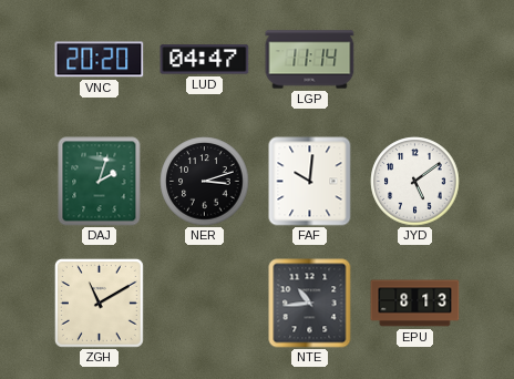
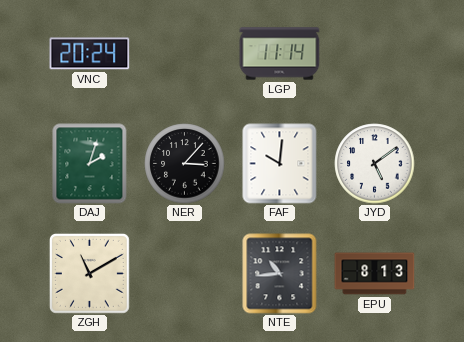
VNC: 20:20 -> 20:24 (90, 54)
LUD: 04:47 -> none (205, 60)
NER: 3:12 -> 3:07 (185, 164)
